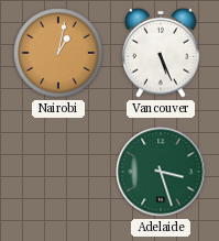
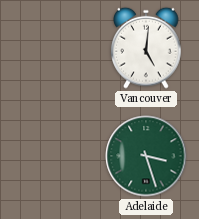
Nairobi: 1:02 -> none (58, 53)
Vancouver: 5:26 -> 5:01 (146, 48)
